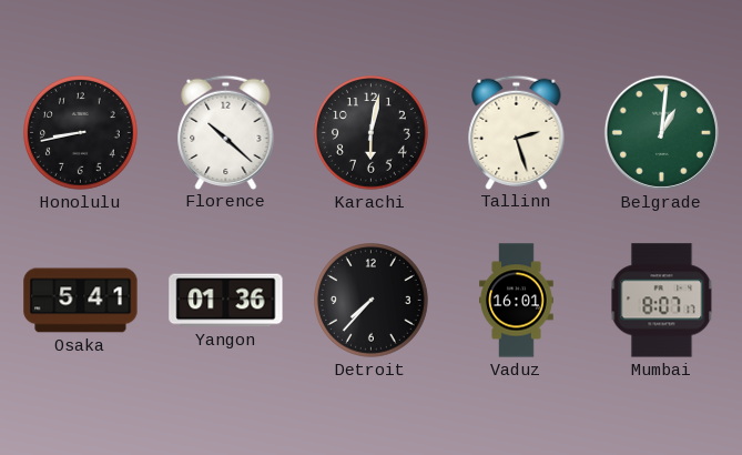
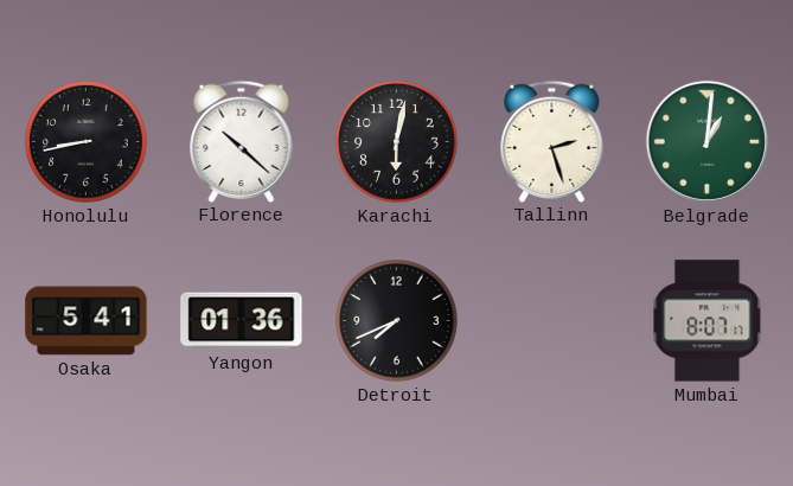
Detroit: 7:37 -> 7:41 (397, 321)
Vaduz: 16:01 -> none (517, 301)
